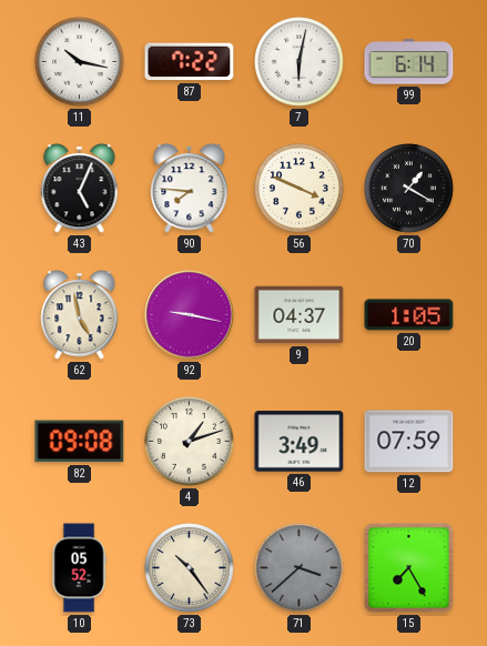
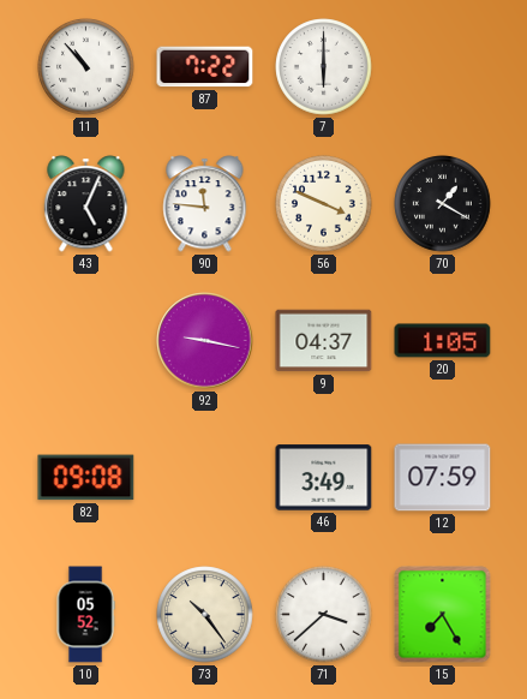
11: 10:17 -> 10:53 (86, 67)
7: 6:02 -> 6:00 (324, 67)
99: 6:14 -> none (409, 62)
90: 7:46 -> 11:46 (205, 204)
62: 4:58 -> none (80, 315)
4: 1:12 -> none (190, 442)
71 dial: grey -> white (324, 615)
